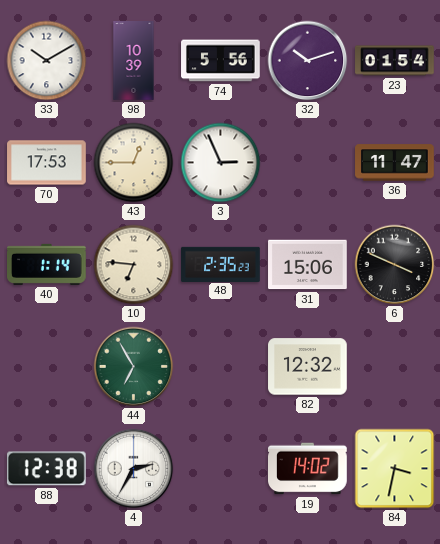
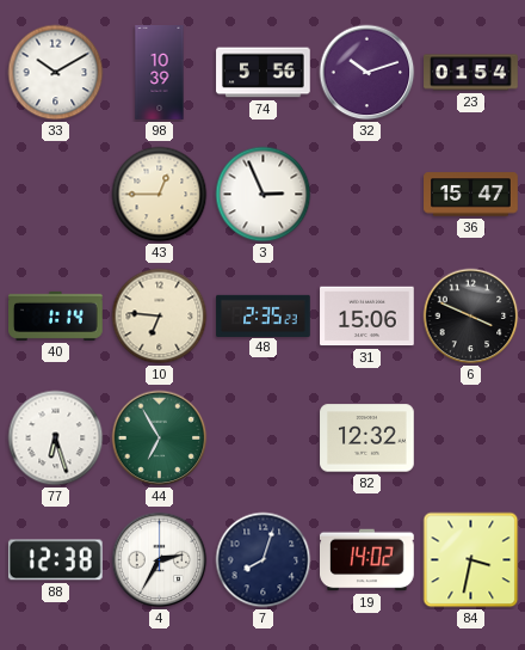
70: 17:53 -> none (47, 163)
36: 11:47 -> 15:47 (471, 195)
77: none -> 6:27 (56, 439)
7: none -> 8:03 (264, 560)
